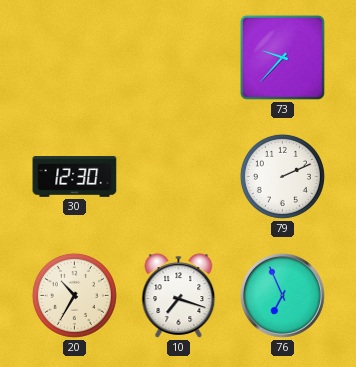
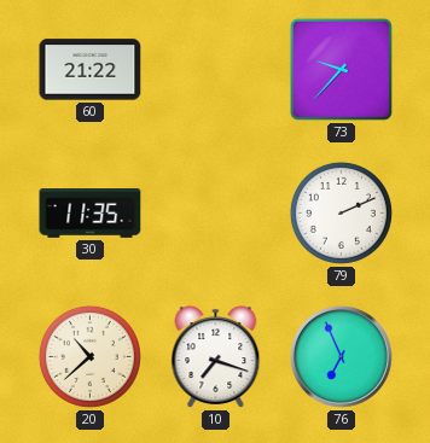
60: none -> 21:22 (91, 70)
30: 12:30 -> 11:35 (91, 214)
20: 10:35 -> 10:38 (89, 356)
